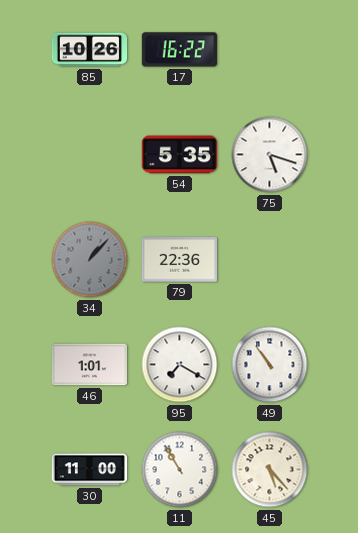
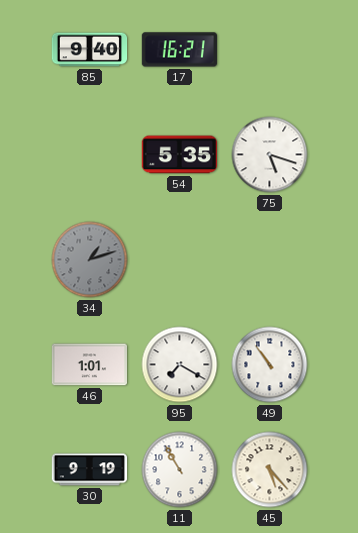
85: 10:26 -> 9:40 (90, 50)
17: 16:22 -> 16:21 (179, 50)
34: 1:07 -> 1:12 (90, 260)
79: 22:36 -> none (179, 260)
30: 11:00 -> 9:19 (90, 470)
